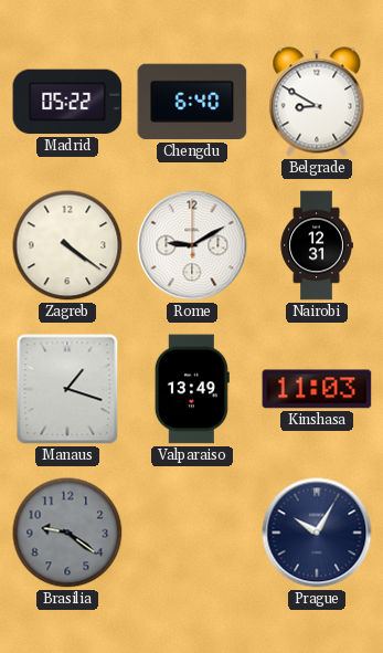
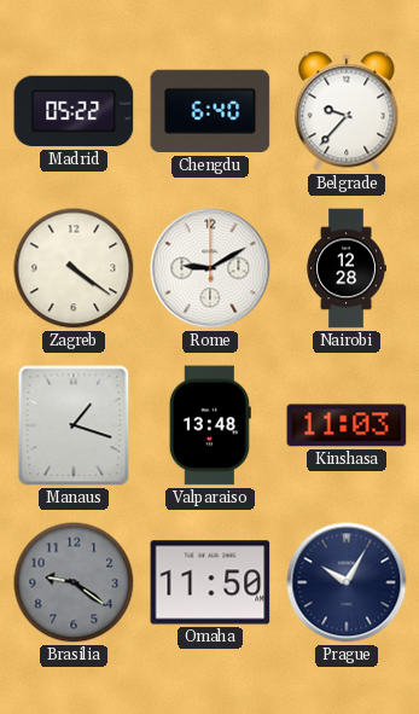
Belgrade: 8:50 -> 9:37 (347, 111)
Nairobi: 12:31 -> 12:28 (347, 268)
Valparaiso: 13:49 -> 13:48 (210, 425)
Omaha: none -> 11:50 (210, 582)
